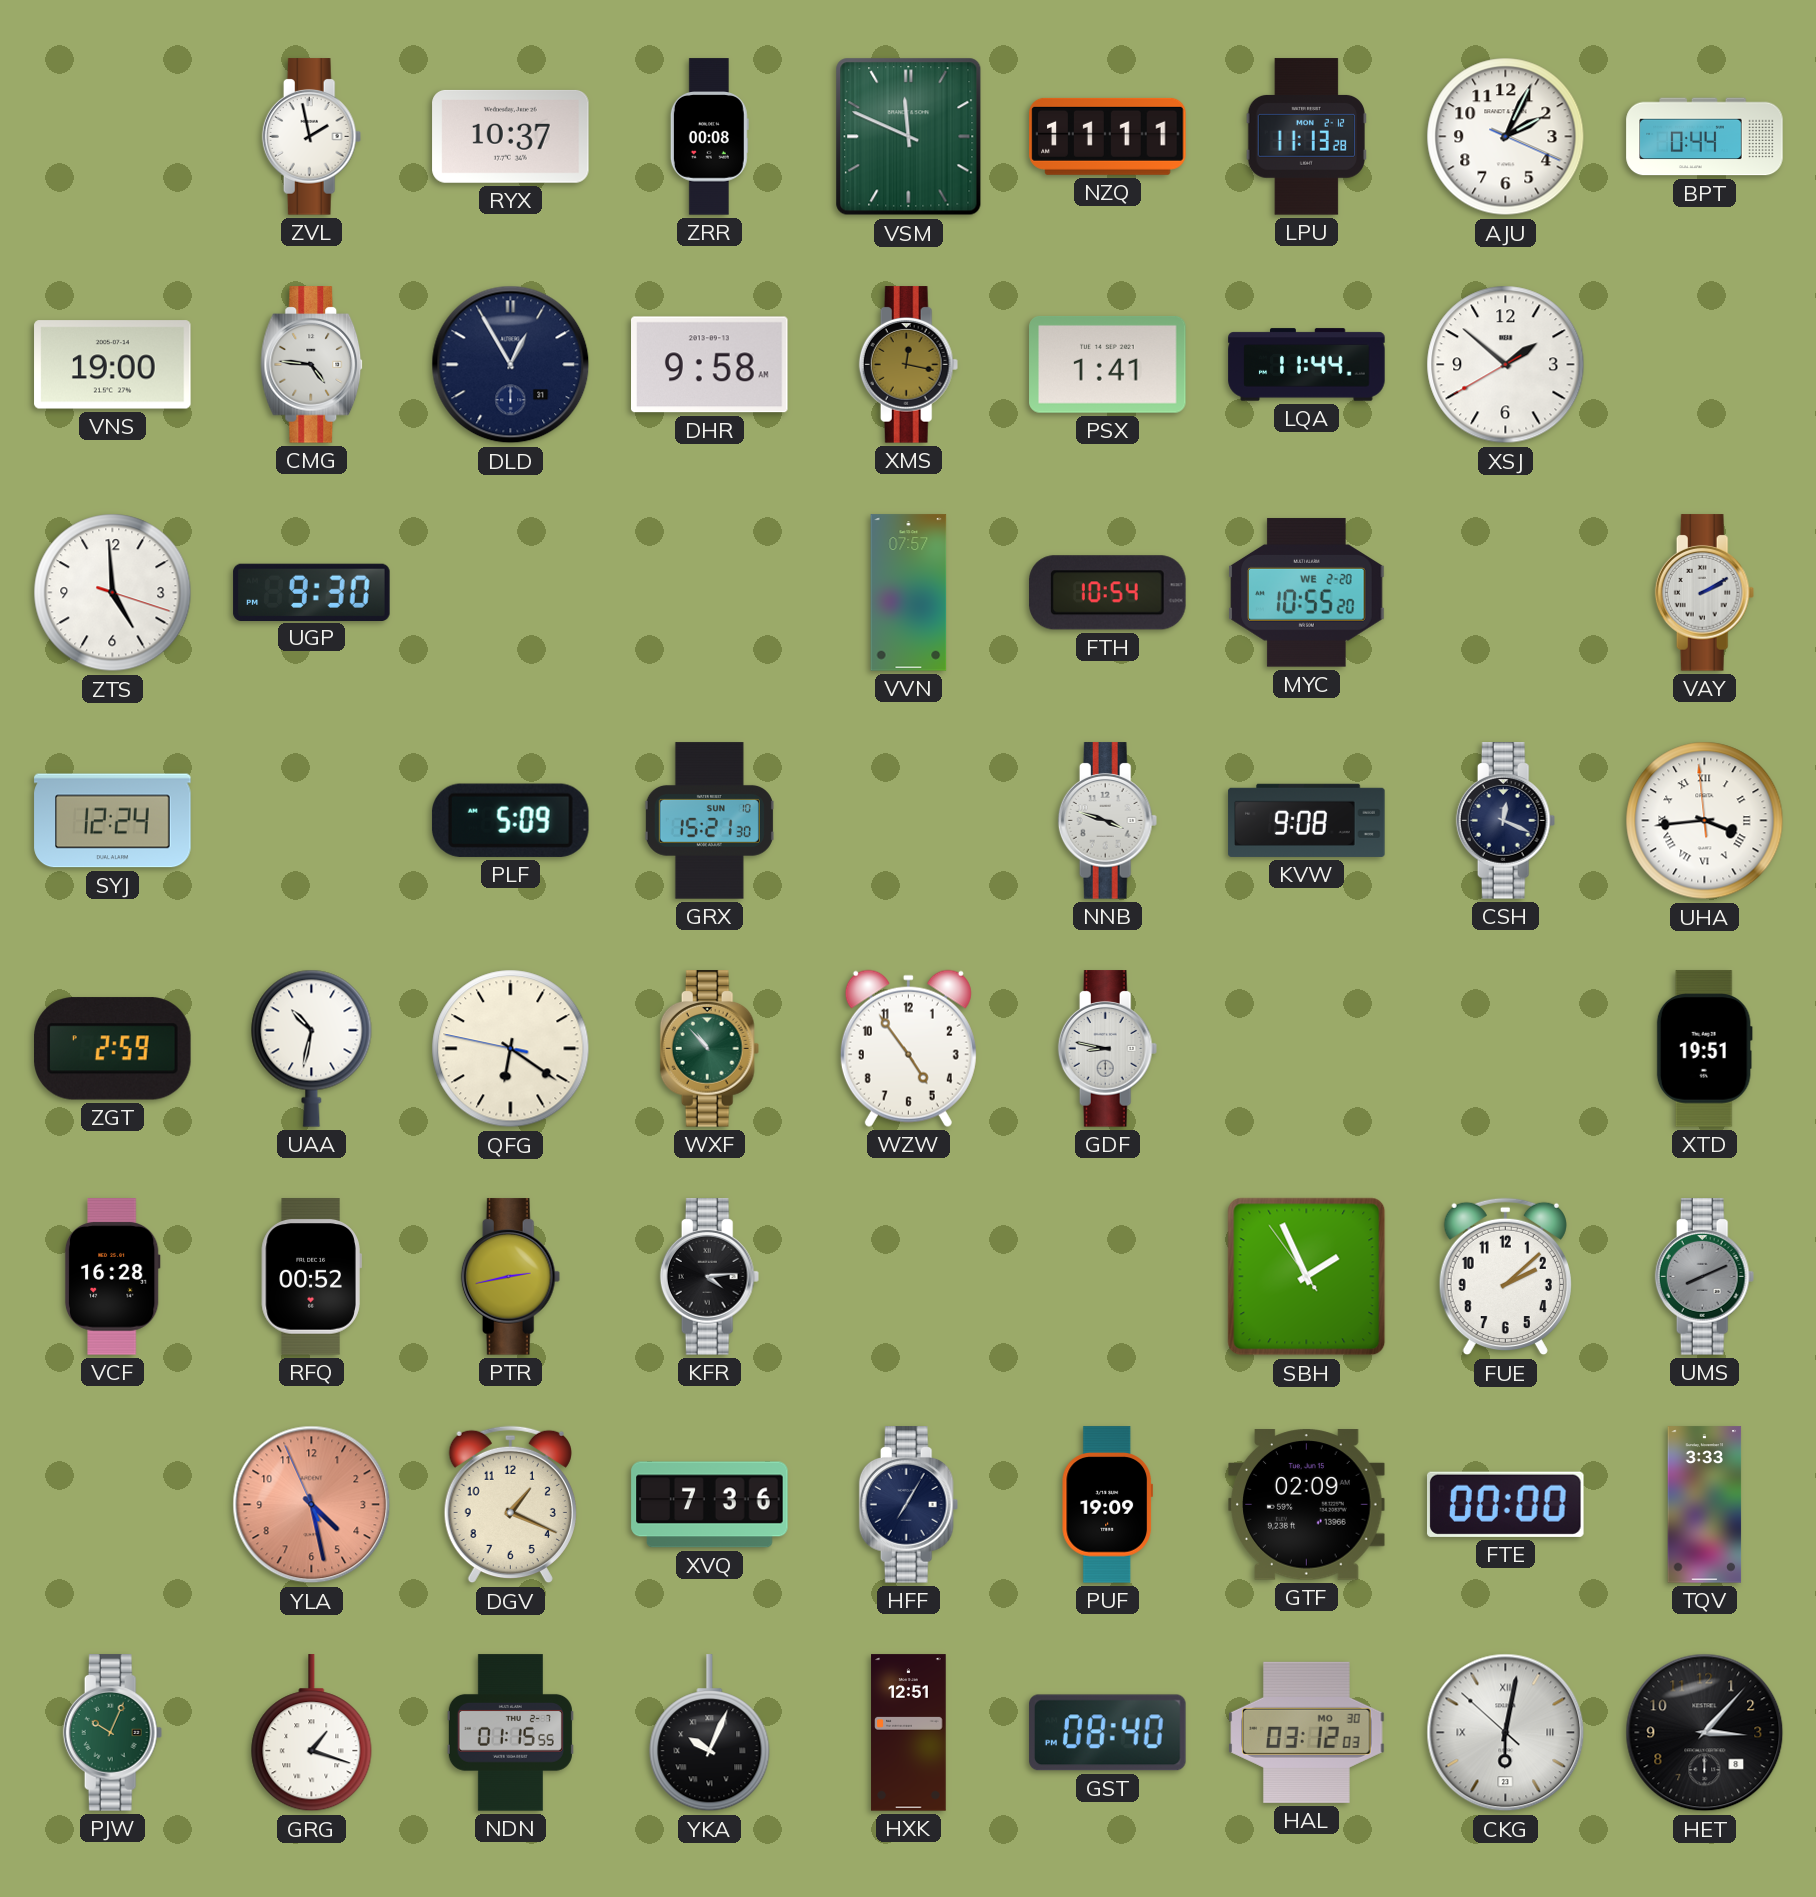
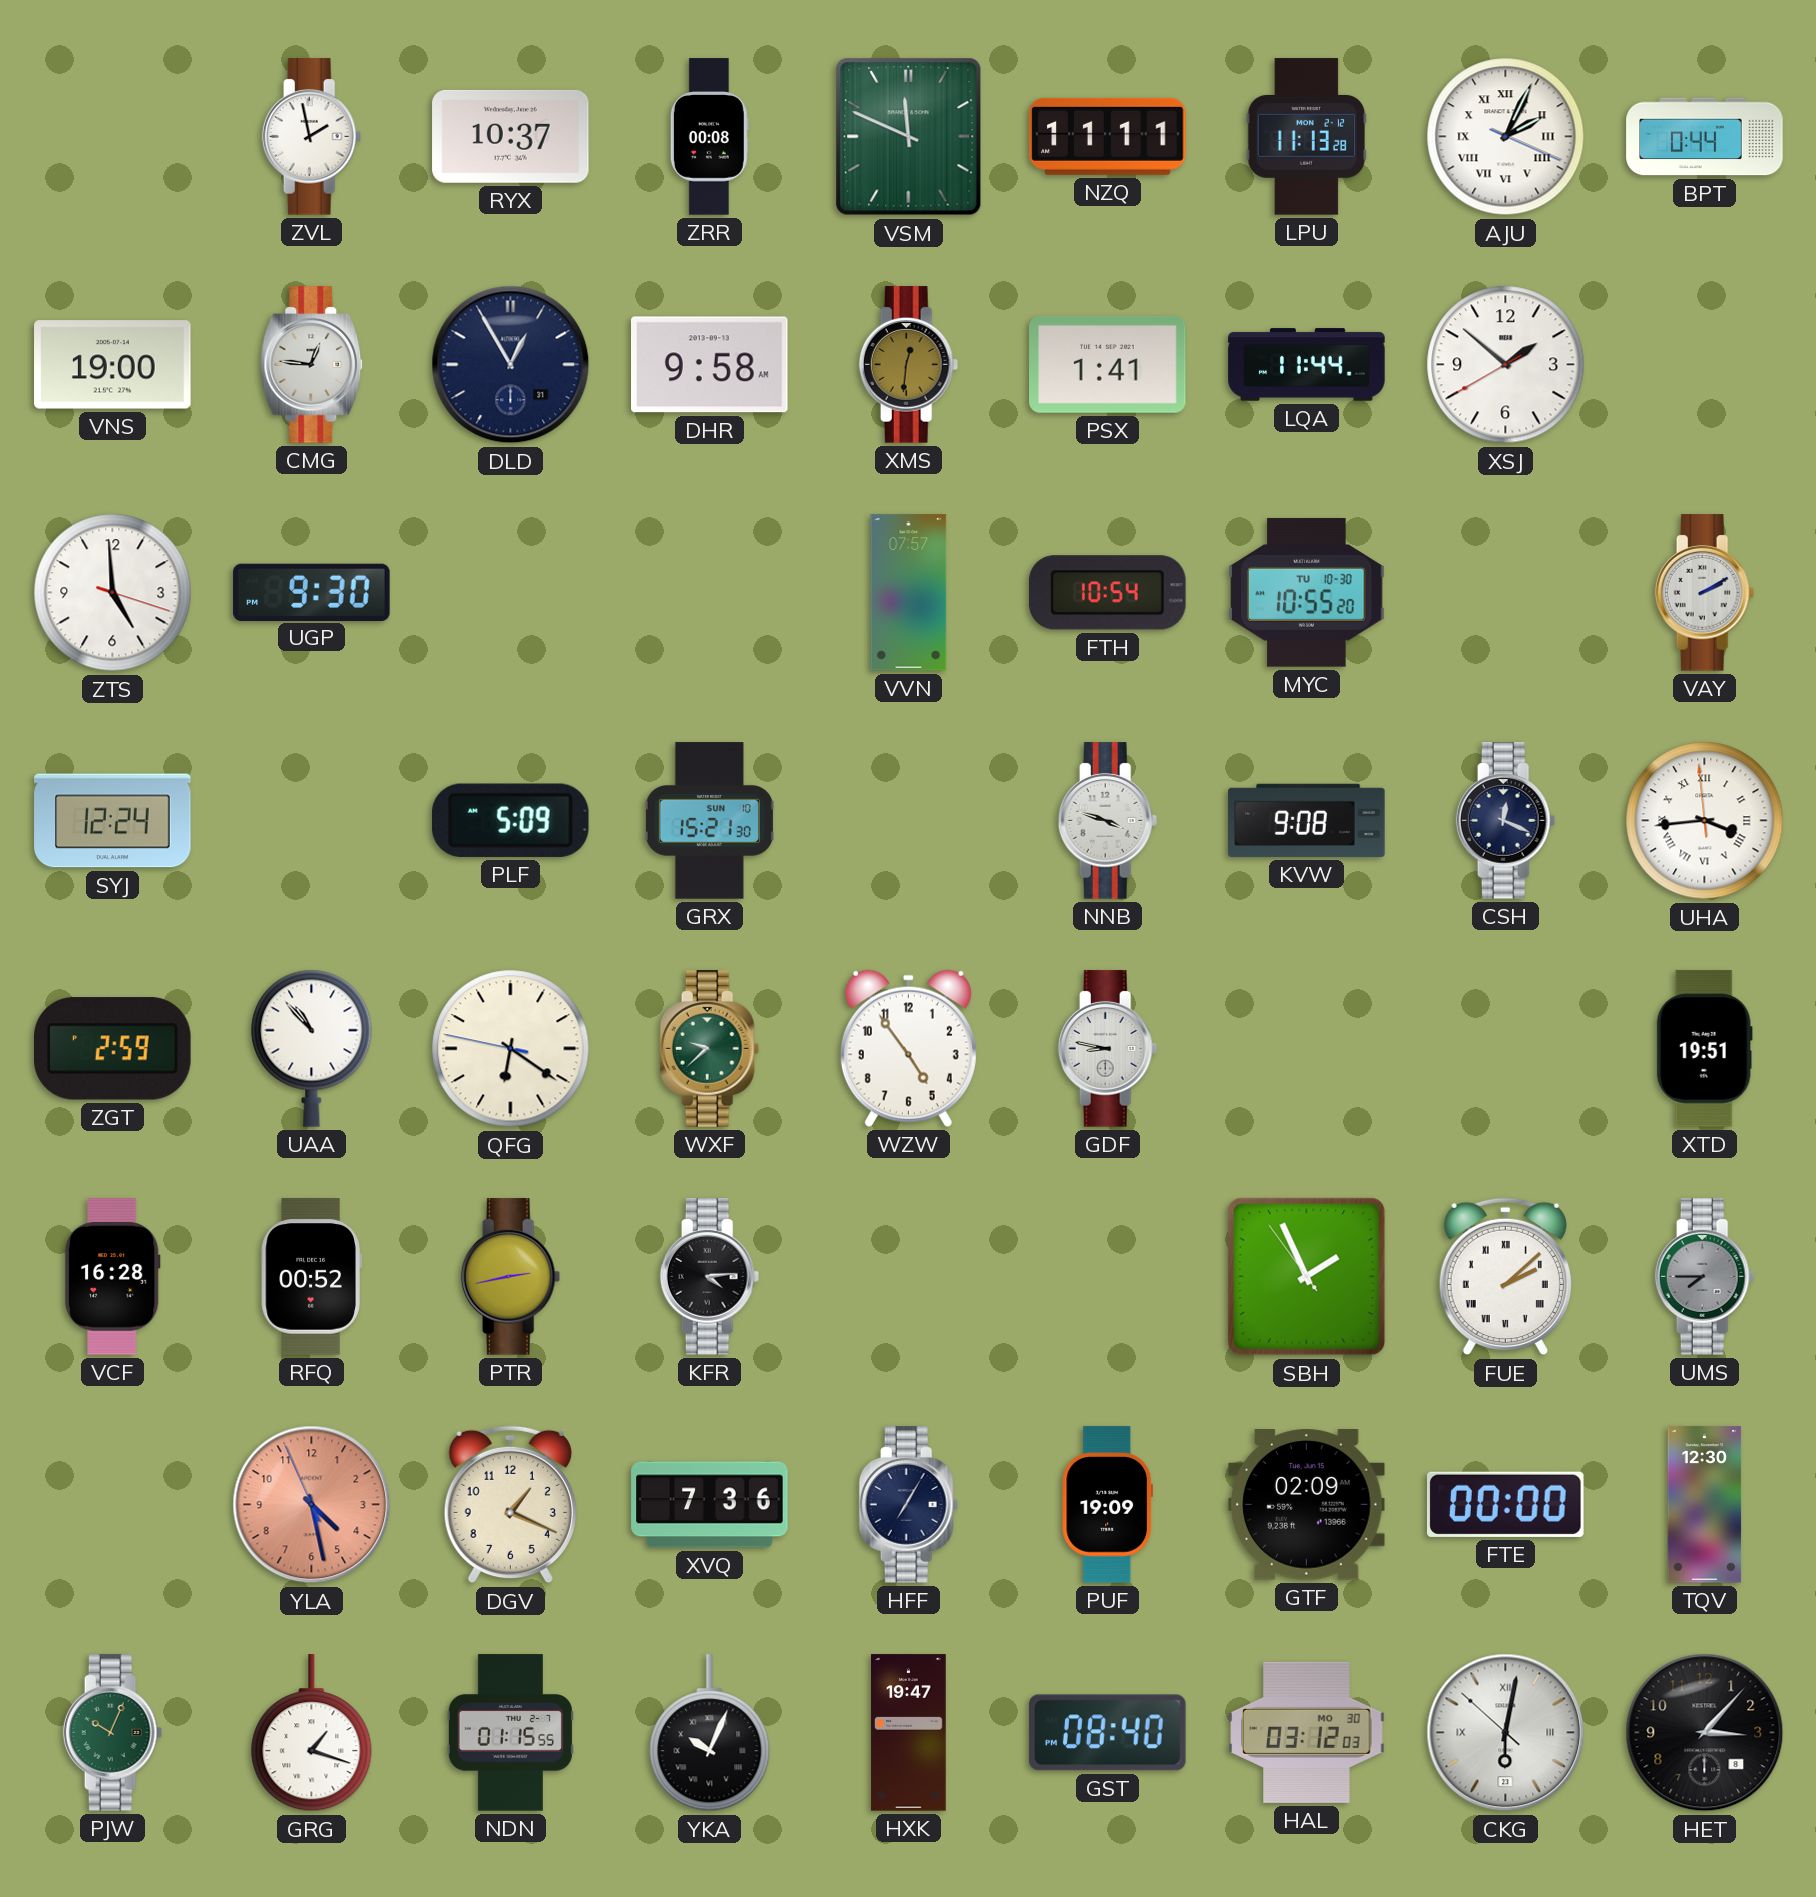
AJU numerals: Arabic -> Roman (1506, 137)
CMG: 4:46 -> 12:46 (312, 365)
XMS: 12:17 -> 12:31 (909, 365)
MYC date: WE 2-20 -> TU 10-30 (1307, 593)
UAA: 10:32 -> 10:53 (312, 1048)
WXF: 10:53 -> 9:38 (710, 1049)
FUE numerals: Arabic -> Roman (1505, 1277)
UMS: 8:11 -> 7:45 (1705, 1277)
TQV: 3:33 -> 12:30 (1705, 1505)
HXK: 12:51 -> 19:47 (909, 1733)
